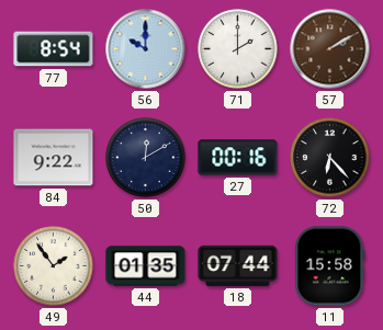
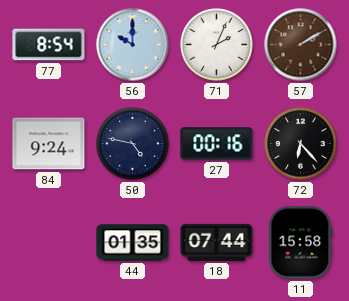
71: 2:00 -> 2:04 (217, 45)
84: 9:22 -> 9:24 (49, 144)
50: 12:10 -> 4:47 (133, 144)
49: 1:54 -> none (54, 266)
